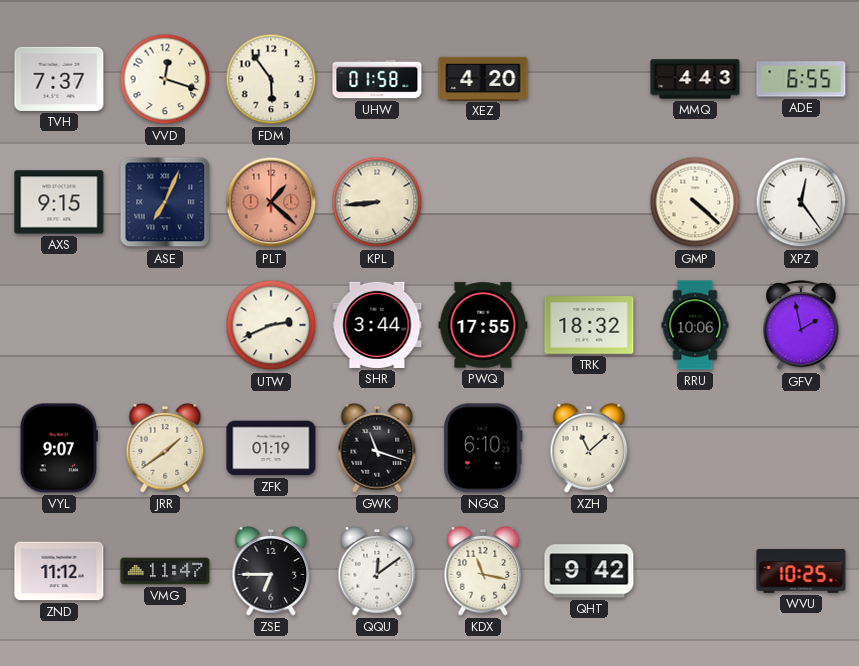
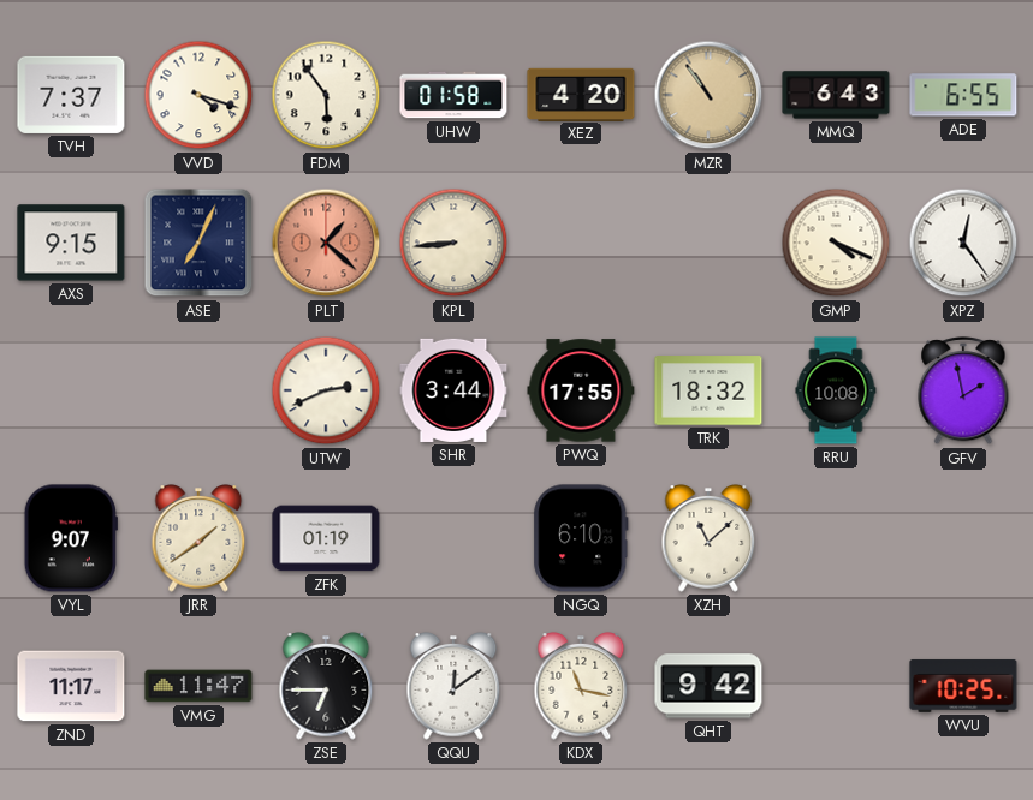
VVD: 12:18 -> 4:18 (198, 95)
MZR: none -> 10:54 (708, 95)
MMQ: 4:43 -> 6:43 (836, 95)
GMP: 4:22 -> 4:19 (836, 243)
RRU: 10:06 -> 10:08 (836, 390)
GWK: 11:18 -> none (377, 448)
ZND: 11:12 -> 11:17 (71, 686)
